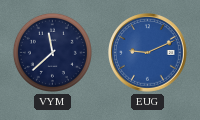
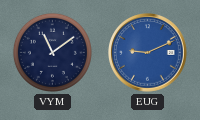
VYM: 11:38 -> 11:09 (52, 52)
